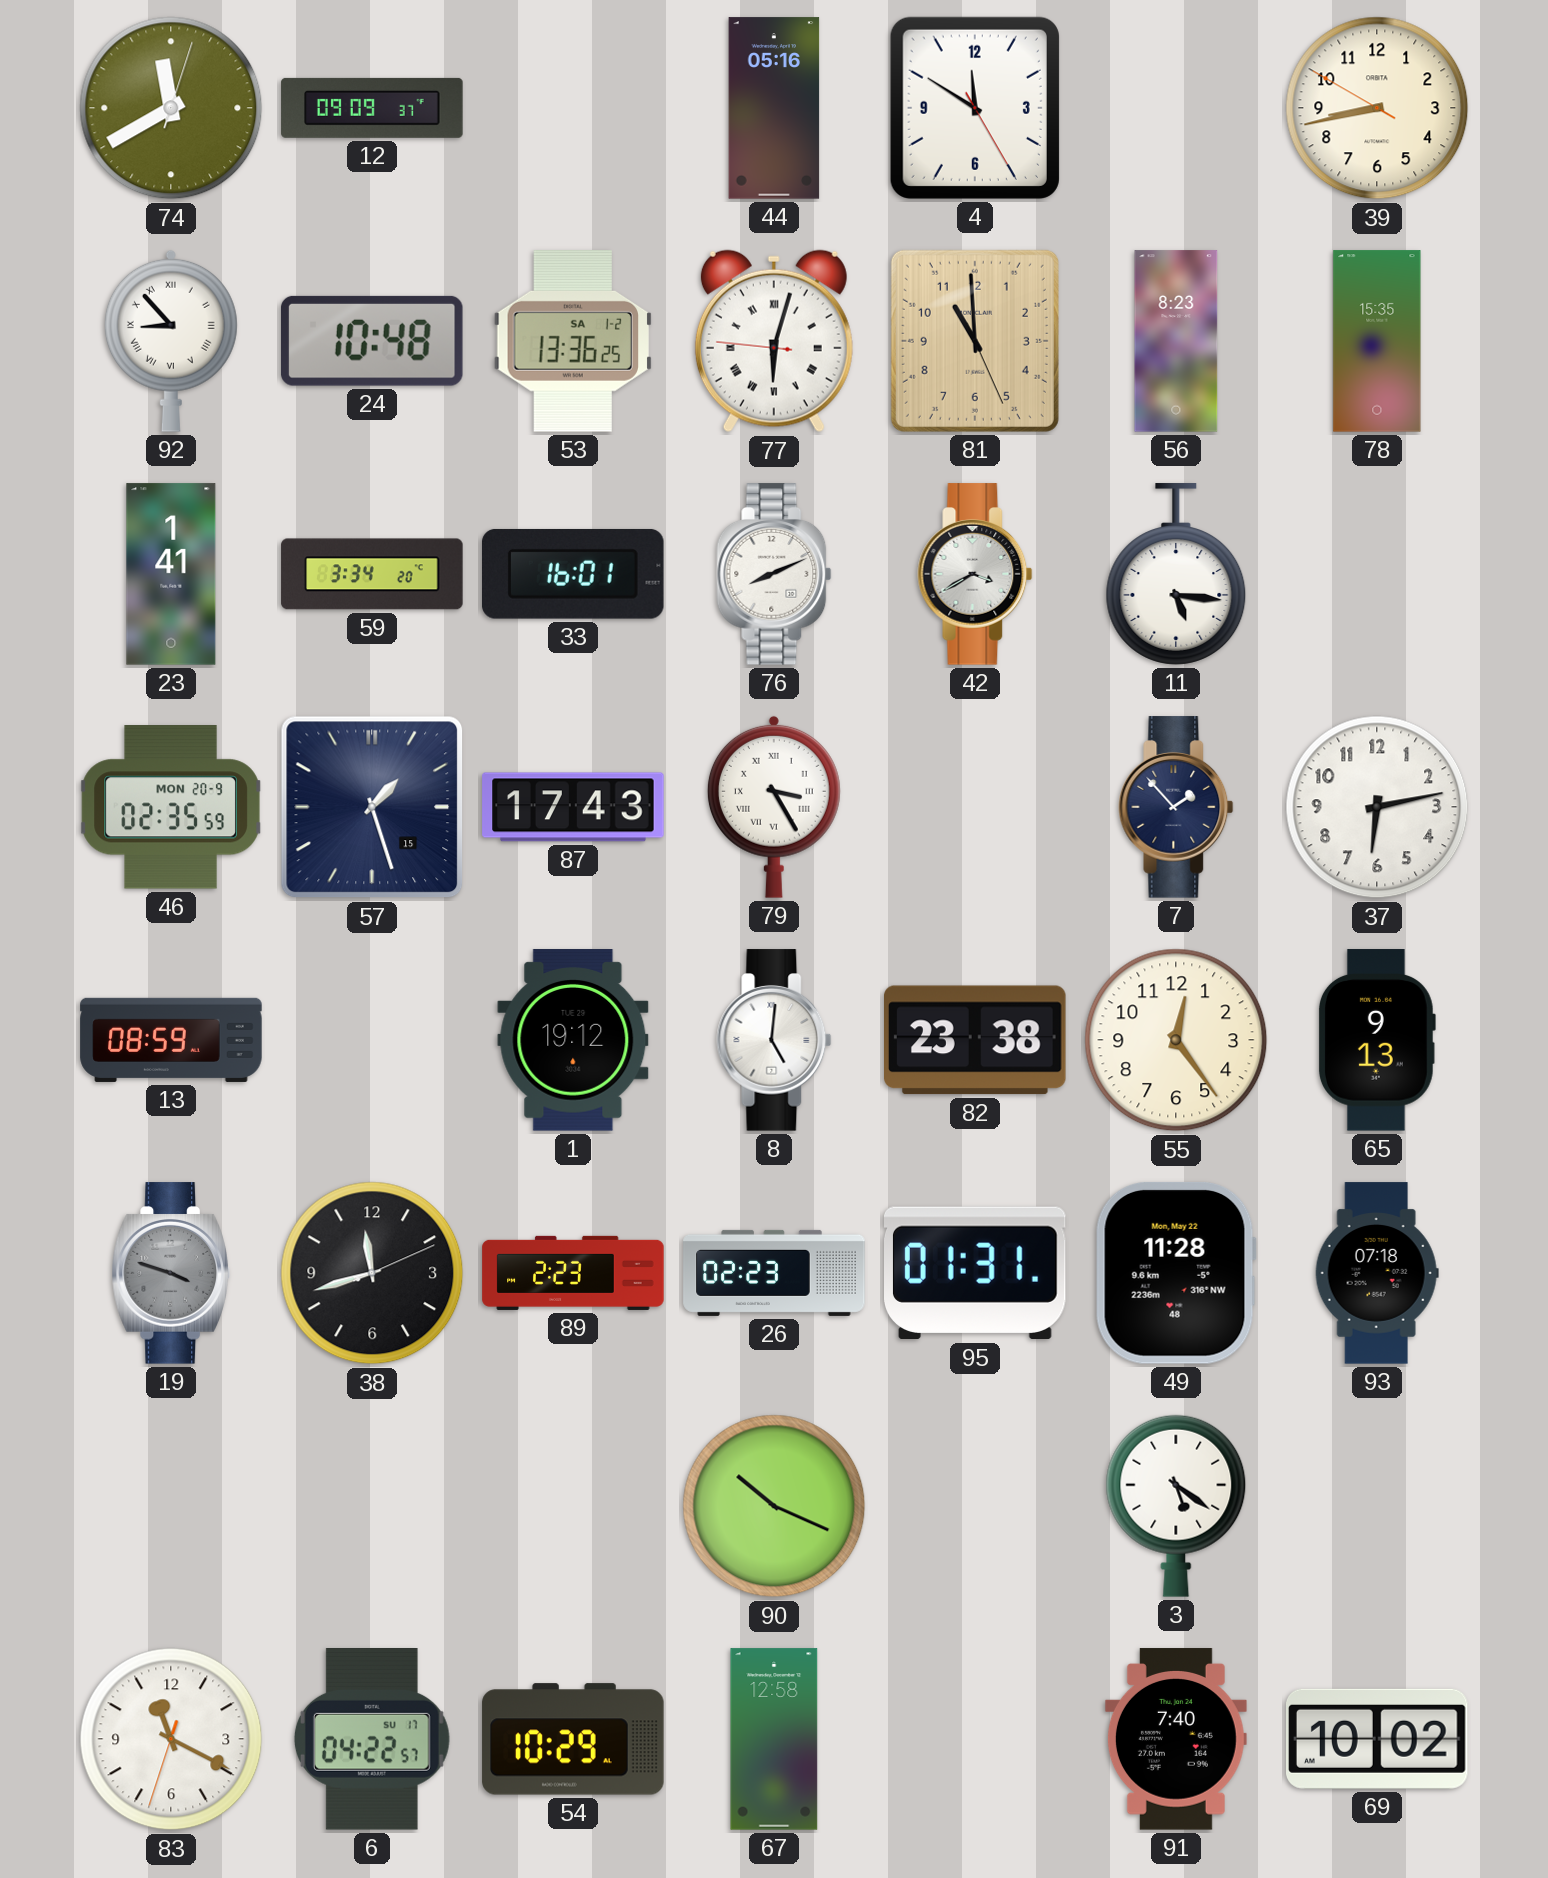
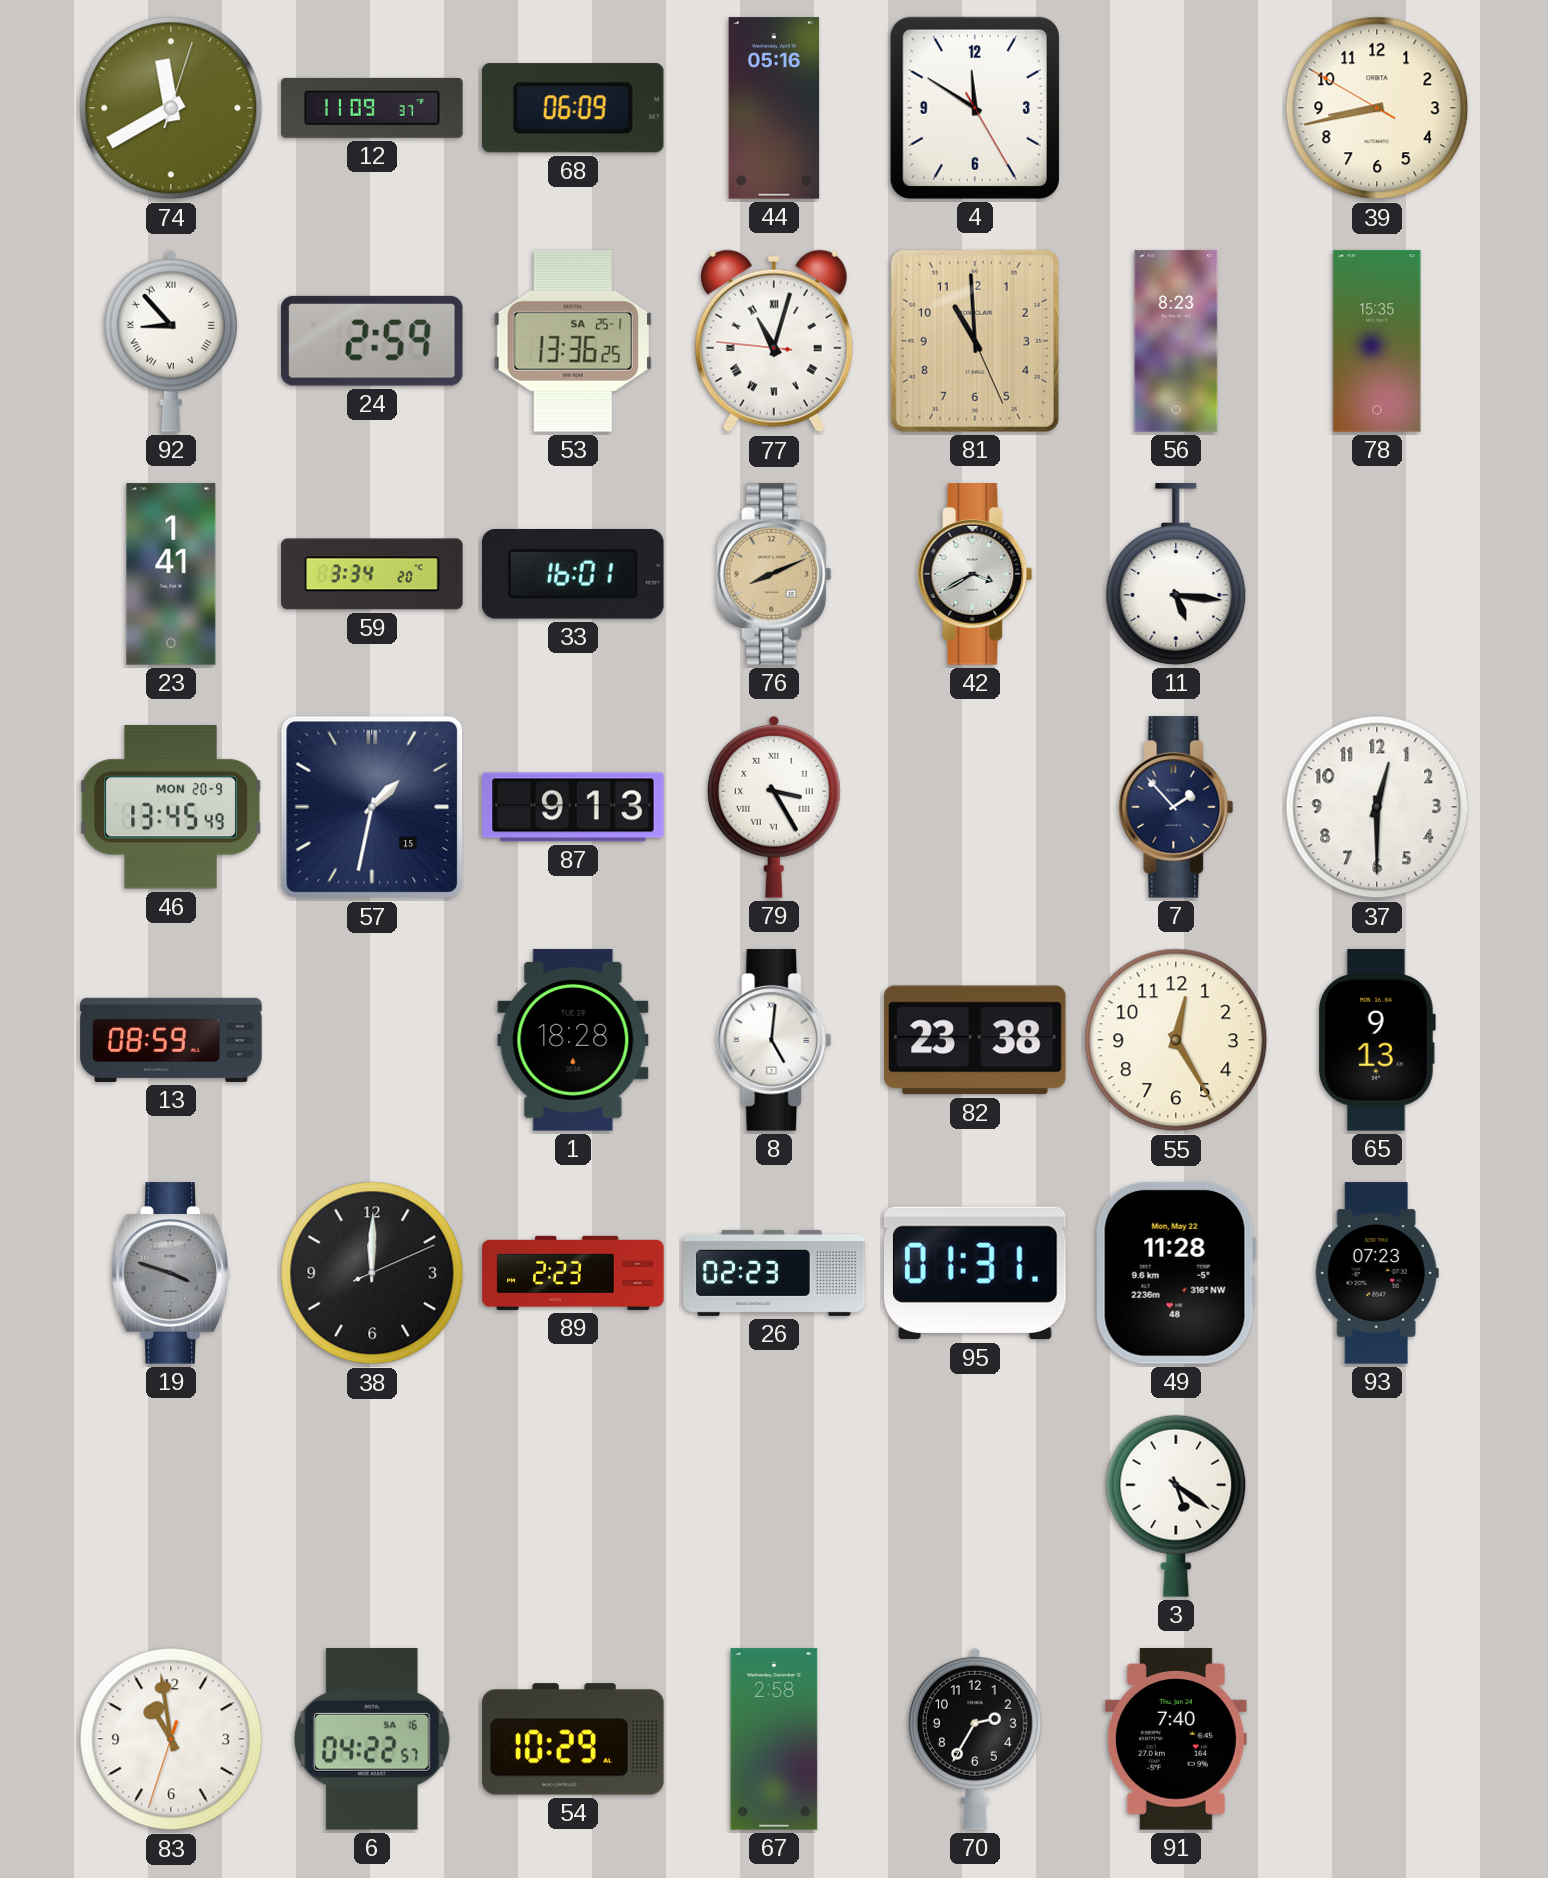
12: 09:09 -> 11:09 (372, 108)
68: none -> 06:09 (573, 108)
24: 10:48 -> 2:59 (372, 341)
53 date: SA 1-2 -> SA 25-1 (572, 342)
77: 6:02 -> 11:02 (774, 341)
76 dial: white -> champagne (774, 574)
46: 02:35 -> 13:45 (171, 807)
57: 1:27 -> 1:32 (372, 807)
87: 17:43 -> 9:13 (573, 807)
37: 6:13 -> 12:30 (1377, 807)
1: 19:12 -> 18:28 (573, 1040)
55: 12:24 -> 12:25 (1176, 1040)
38: 11:42 -> 12:00 (372, 1273)
93: 07:18 -> 07:23 (1377, 1273)
90: 10:19 -> none (774, 1506)
83: 11:19 -> 10:58 (171, 1739)
6 date: SU 17 -> SA 16 (372, 1740)
67: 12:58 -> 2:58 (774, 1739)
70: none -> 2:35 (975, 1739)
69: 10:02 -> none (1378, 1739)
